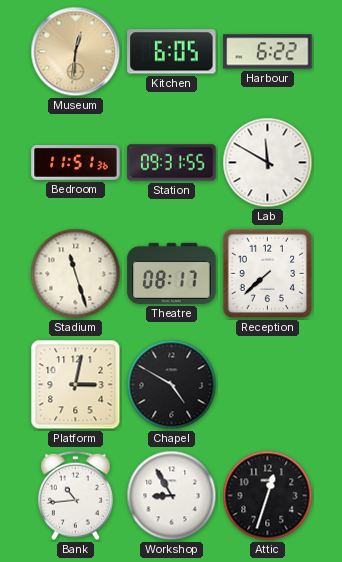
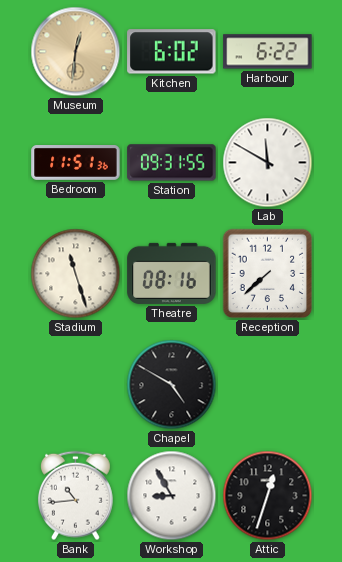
Kitchen: 6:05 -> 6:02 (172, 52)
Theatre: 08:17 -> 08:16 (172, 273)
Platform: 3:02 -> none (76, 385)
